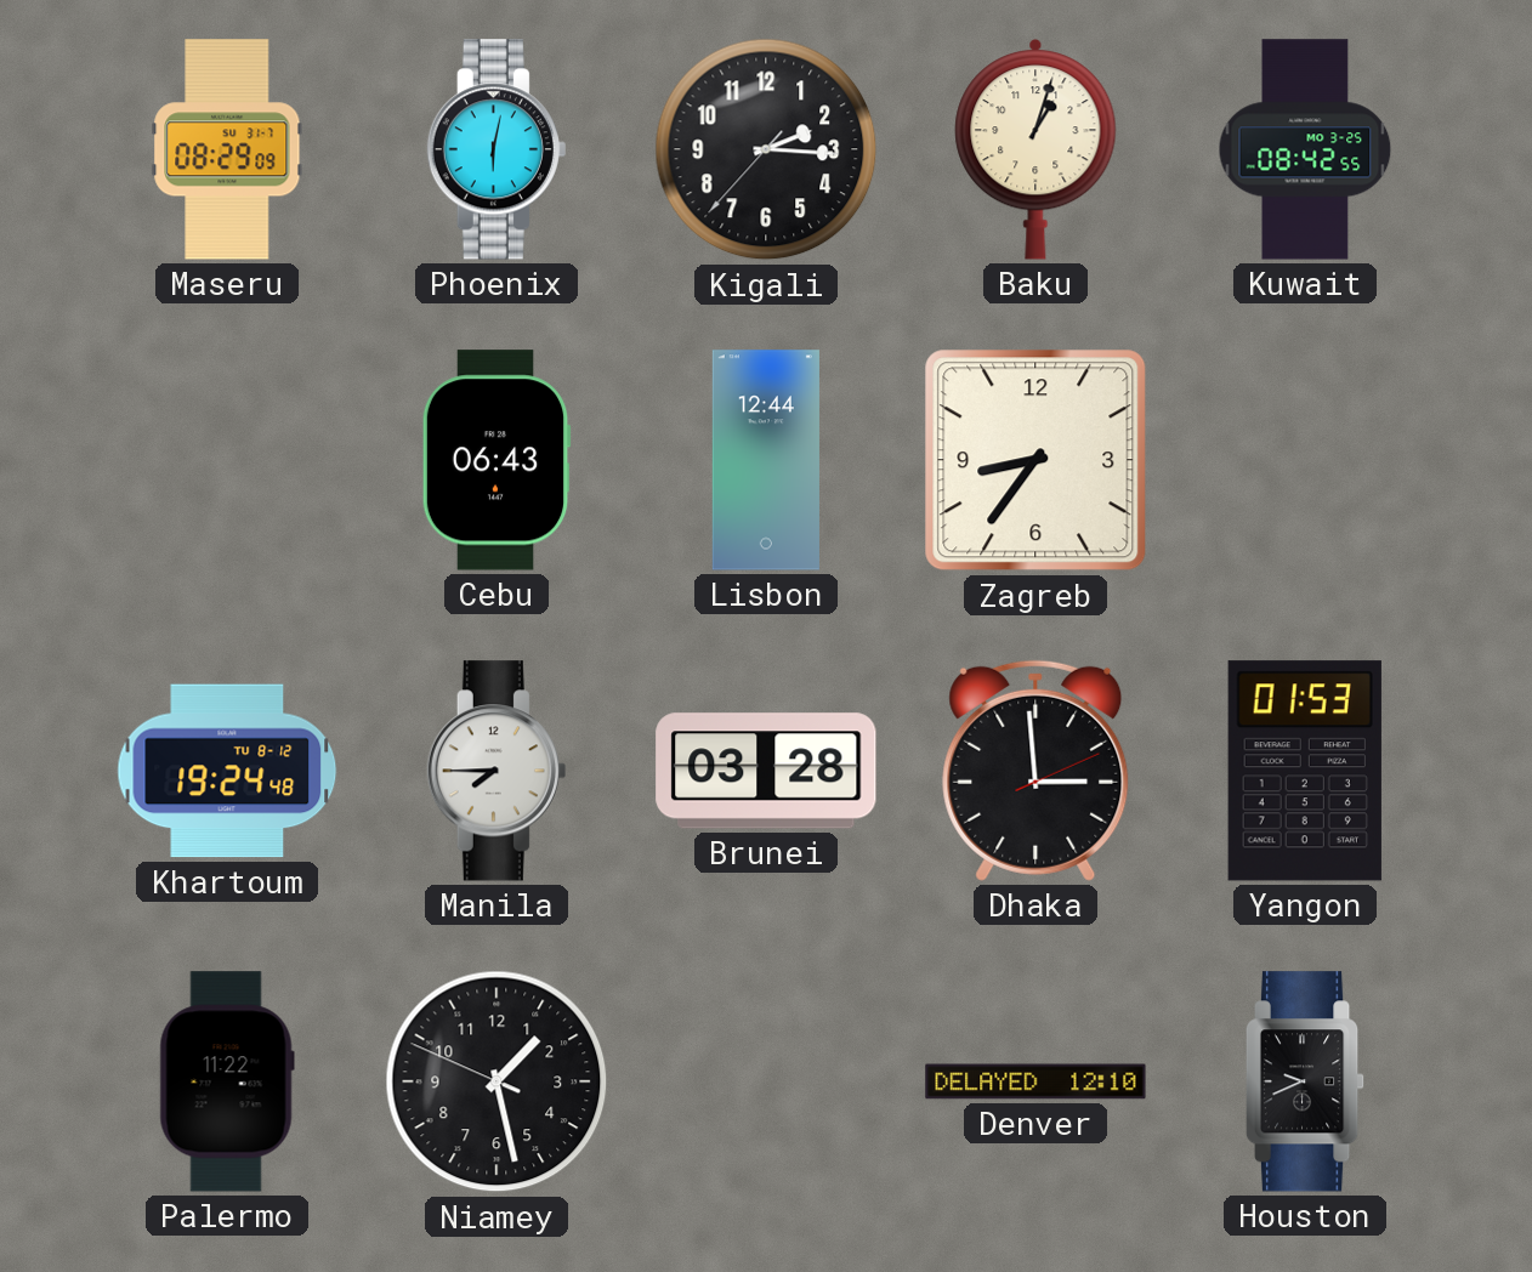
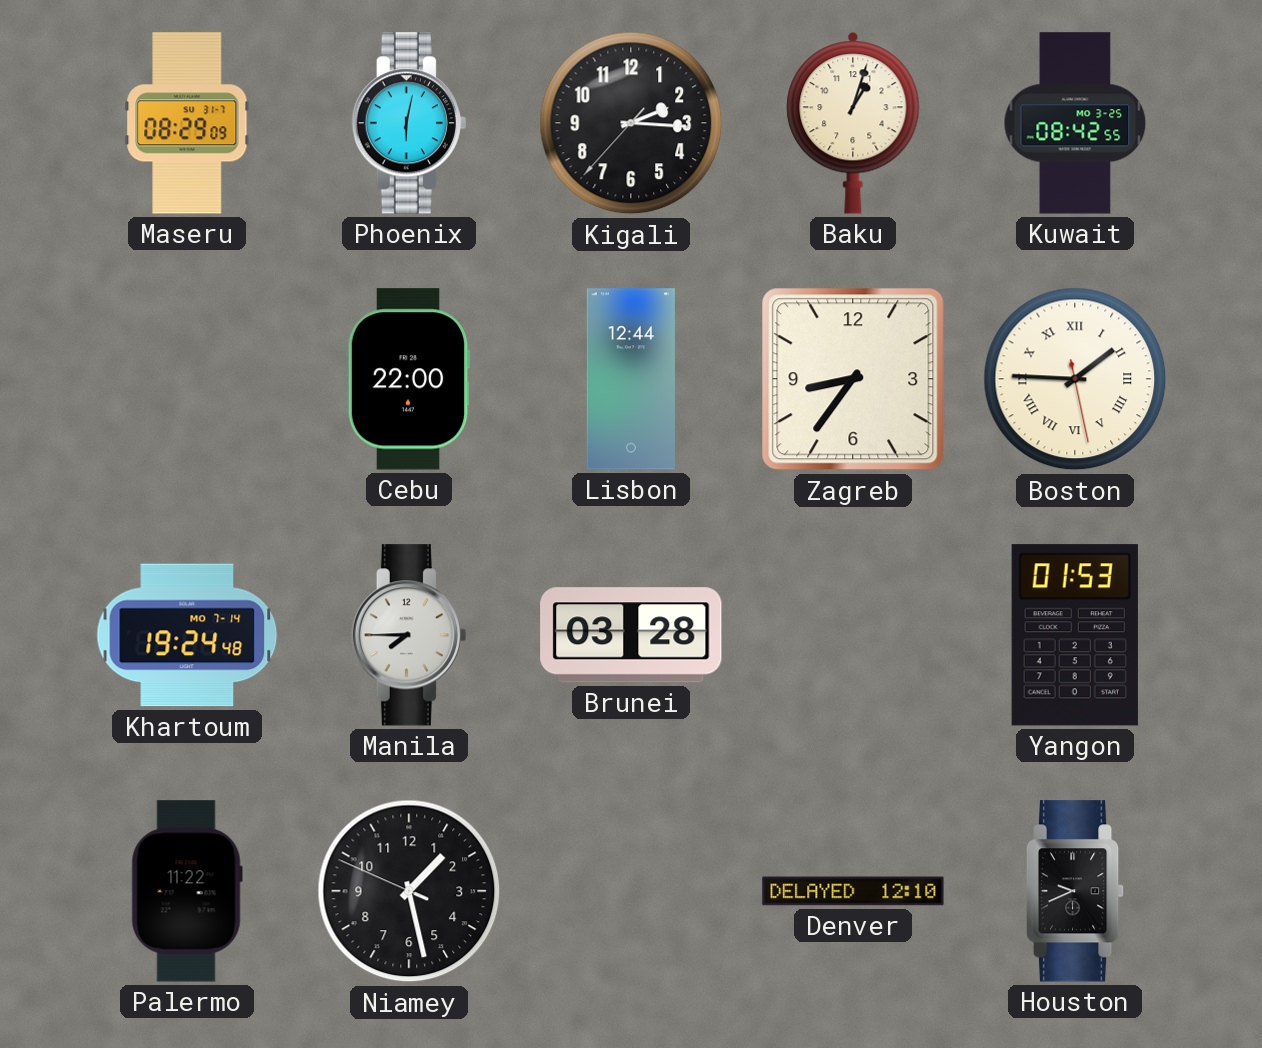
Cebu: 06:43 -> 22:00 (409, 379)
Boston: none -> 1:45 (1075, 379)
Khartoum date: TU 8-12 -> MO 7-14 (187, 635)
Dhaka: 2:59 -> none (1035, 771)
